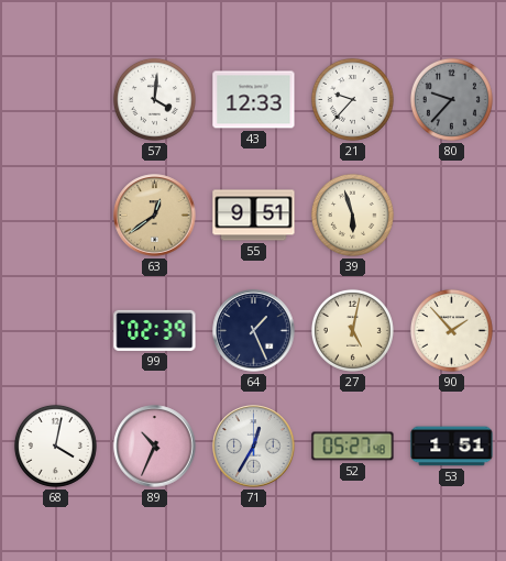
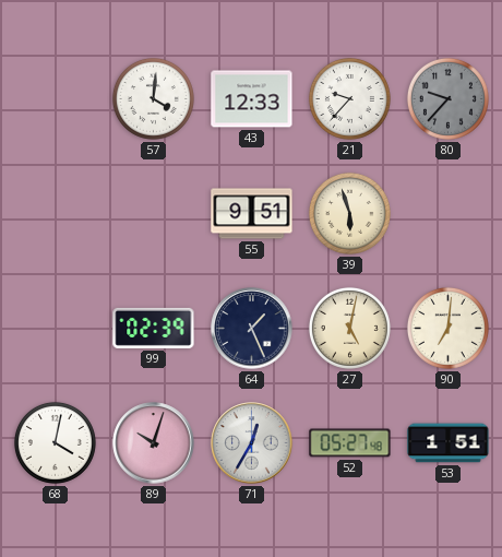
63: 12:39 -> none (155, 216)
90: 1:53 -> 7:01 (447, 328)
89: 10:34 -> 10:03 (154, 443)
